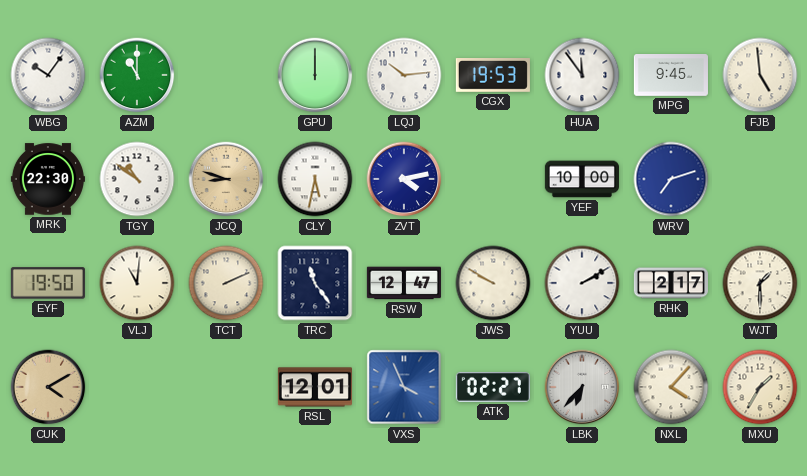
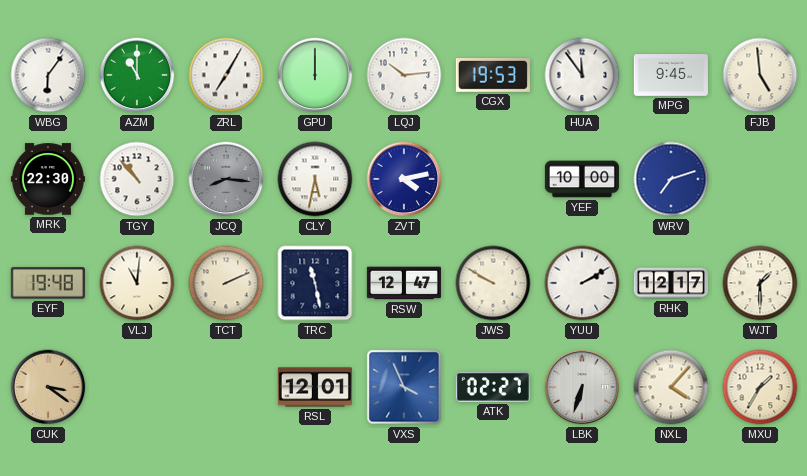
WBG: 10:06 -> 6:06 (48, 75)
ZRL: none -> 7:05 (226, 75)
TGY: 10:51 -> 10:53 (137, 179)
JCQ: 8:48 -> 8:16 (226, 179)
JCQ dial: champagne -> grey (226, 179)
EYF: 19:50 -> 19:48 (48, 283)
TRC: 11:24 -> 11:28 (315, 283)
RHK: 2:17 -> 12:17 (671, 283)
CUK: 4:10 -> 3:21 (48, 387)
LBK: 6:37 -> 6:33 (582, 387)
